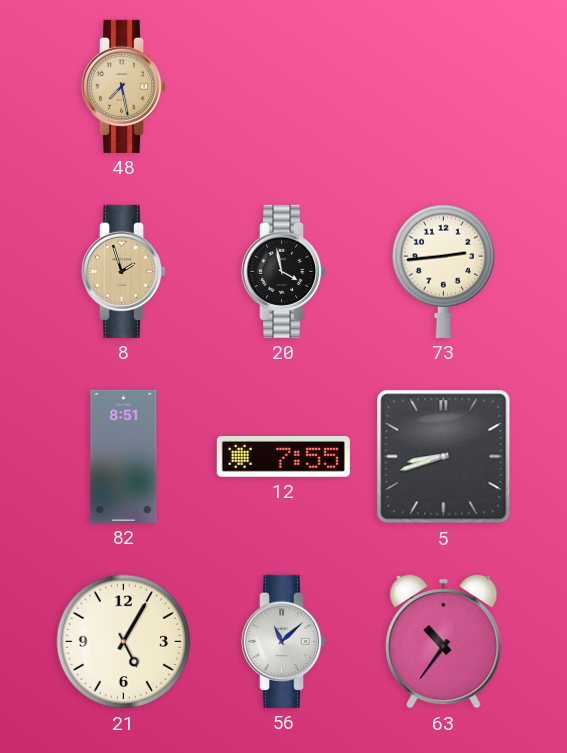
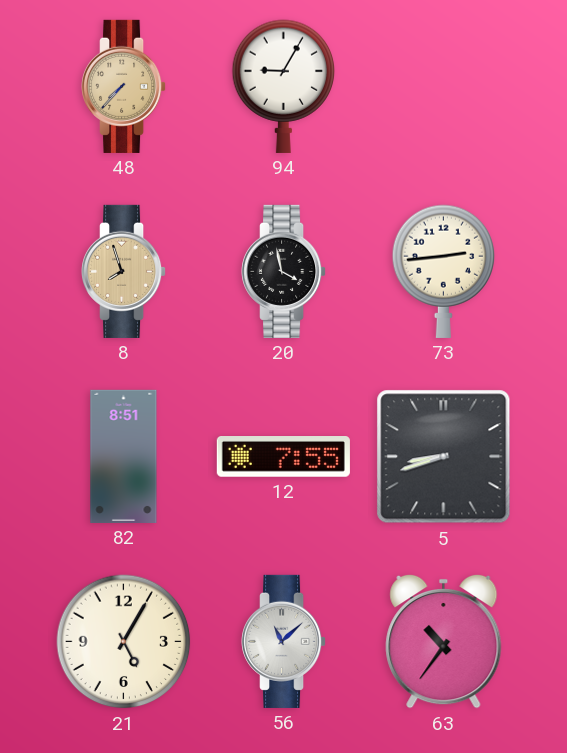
48: 7:28 -> 7:37 (125, 86)
94: none -> 9:05 (284, 86)
8: 1:57 -> 7:57 (125, 271)
